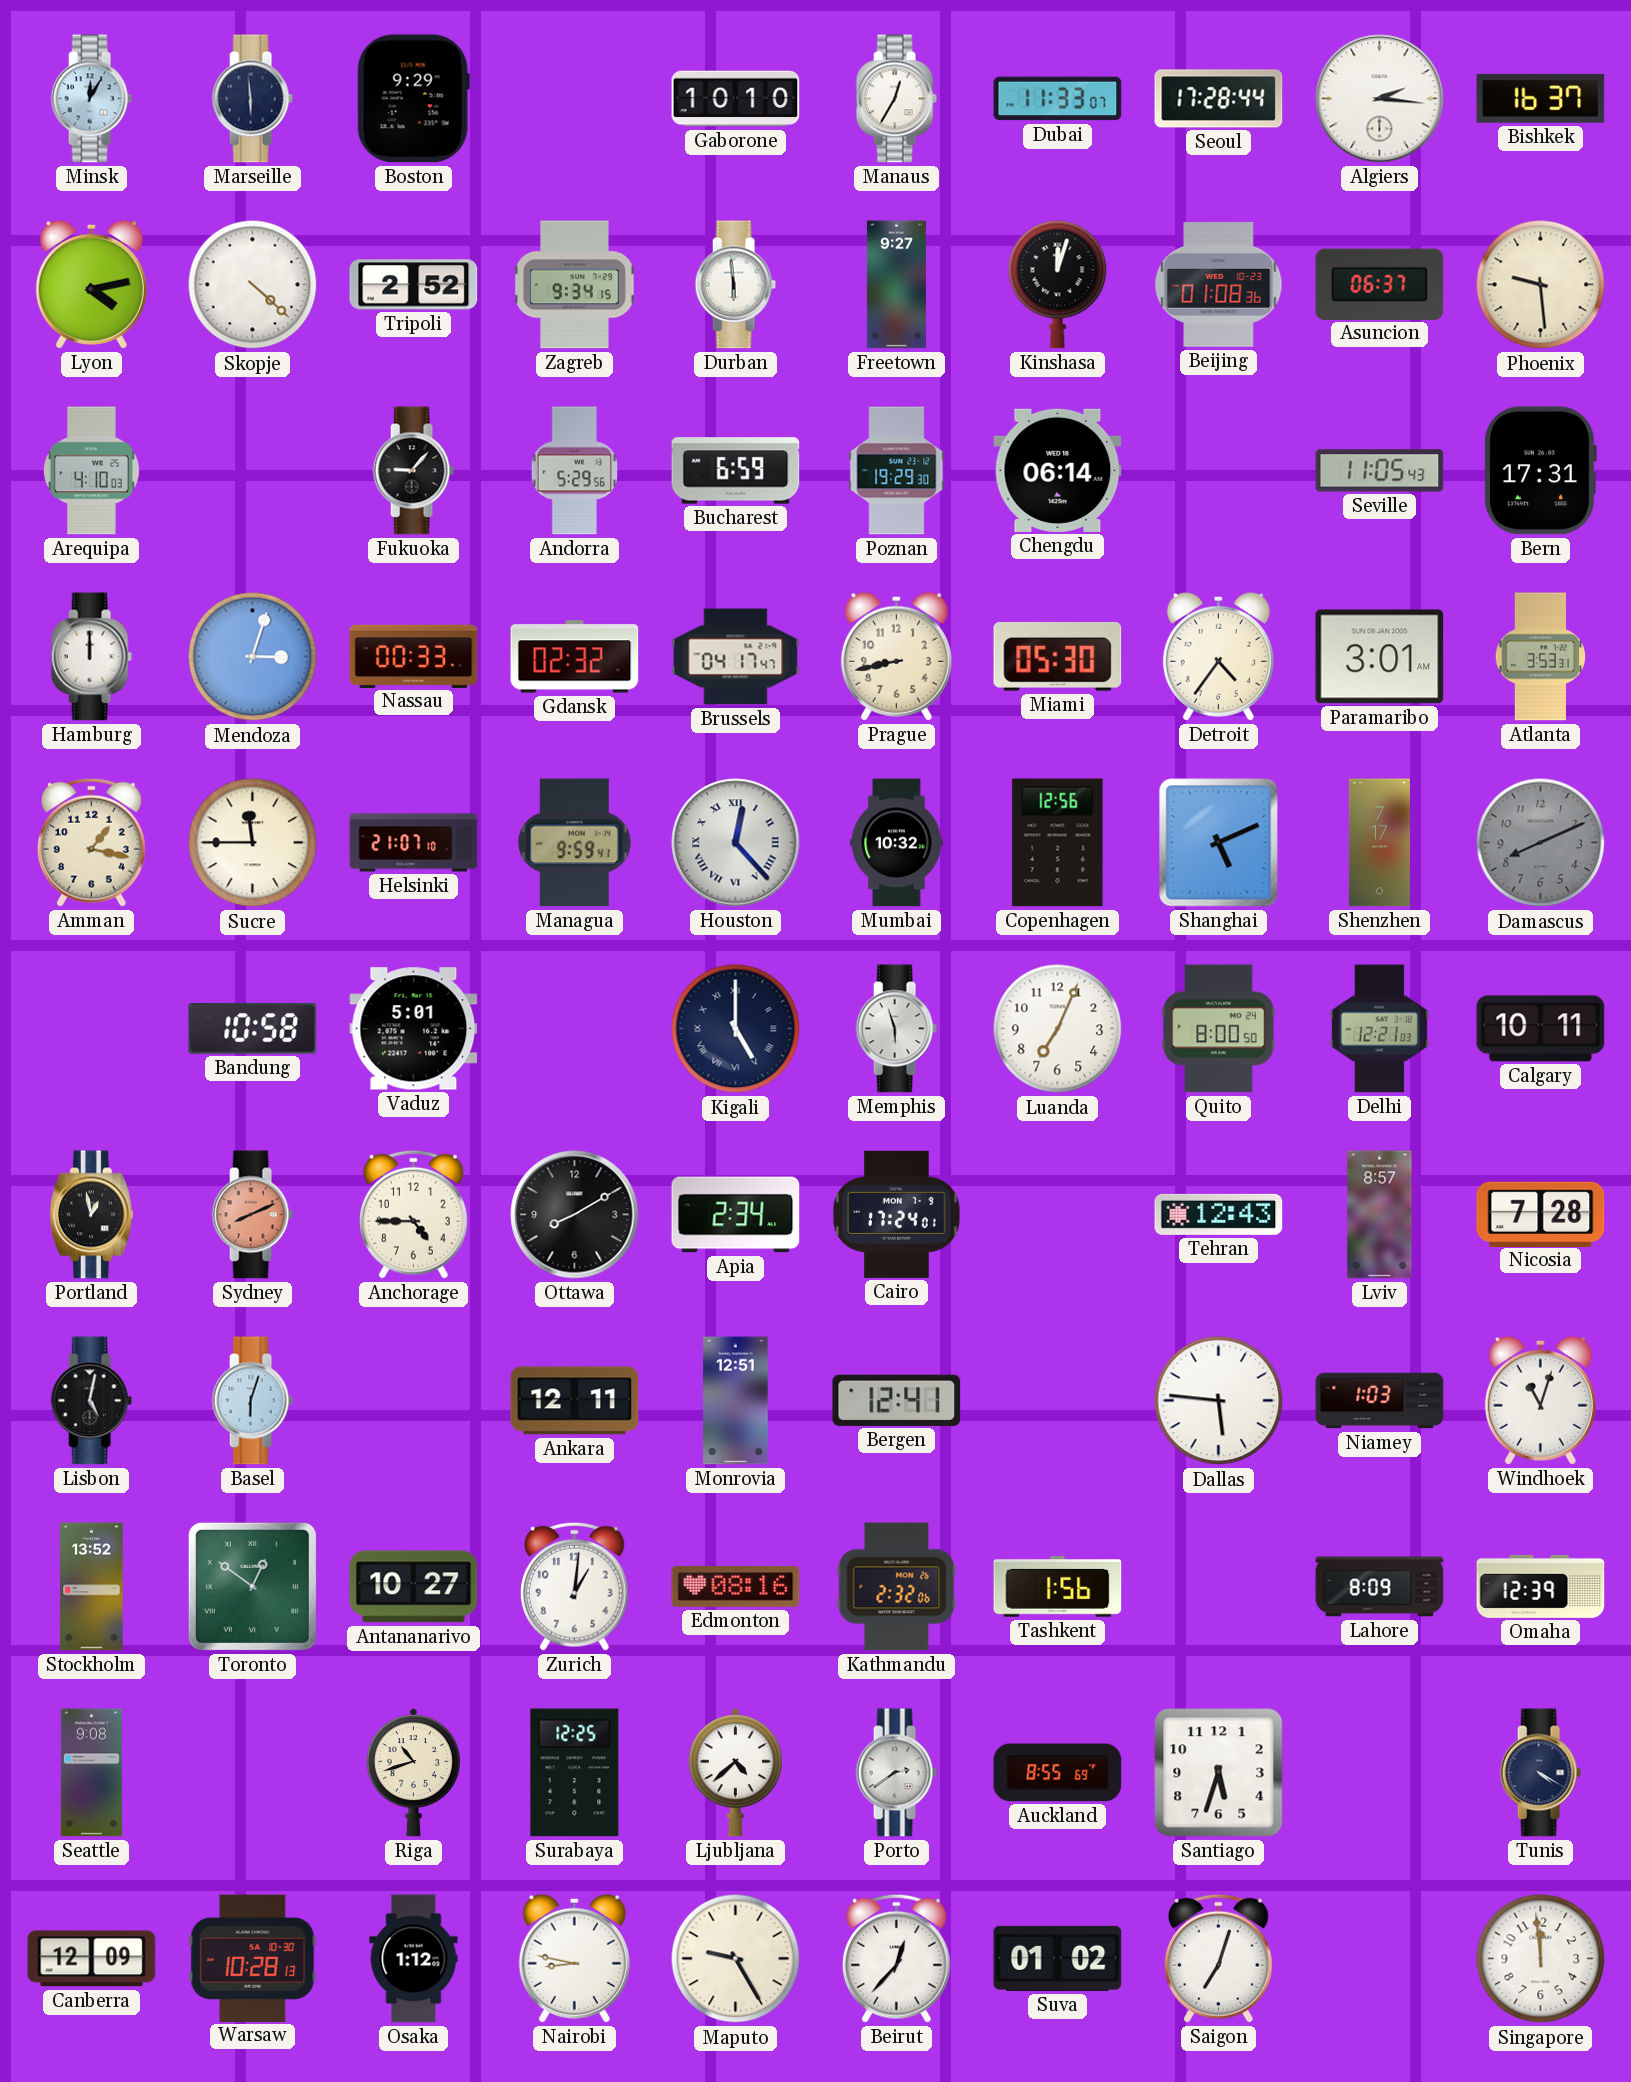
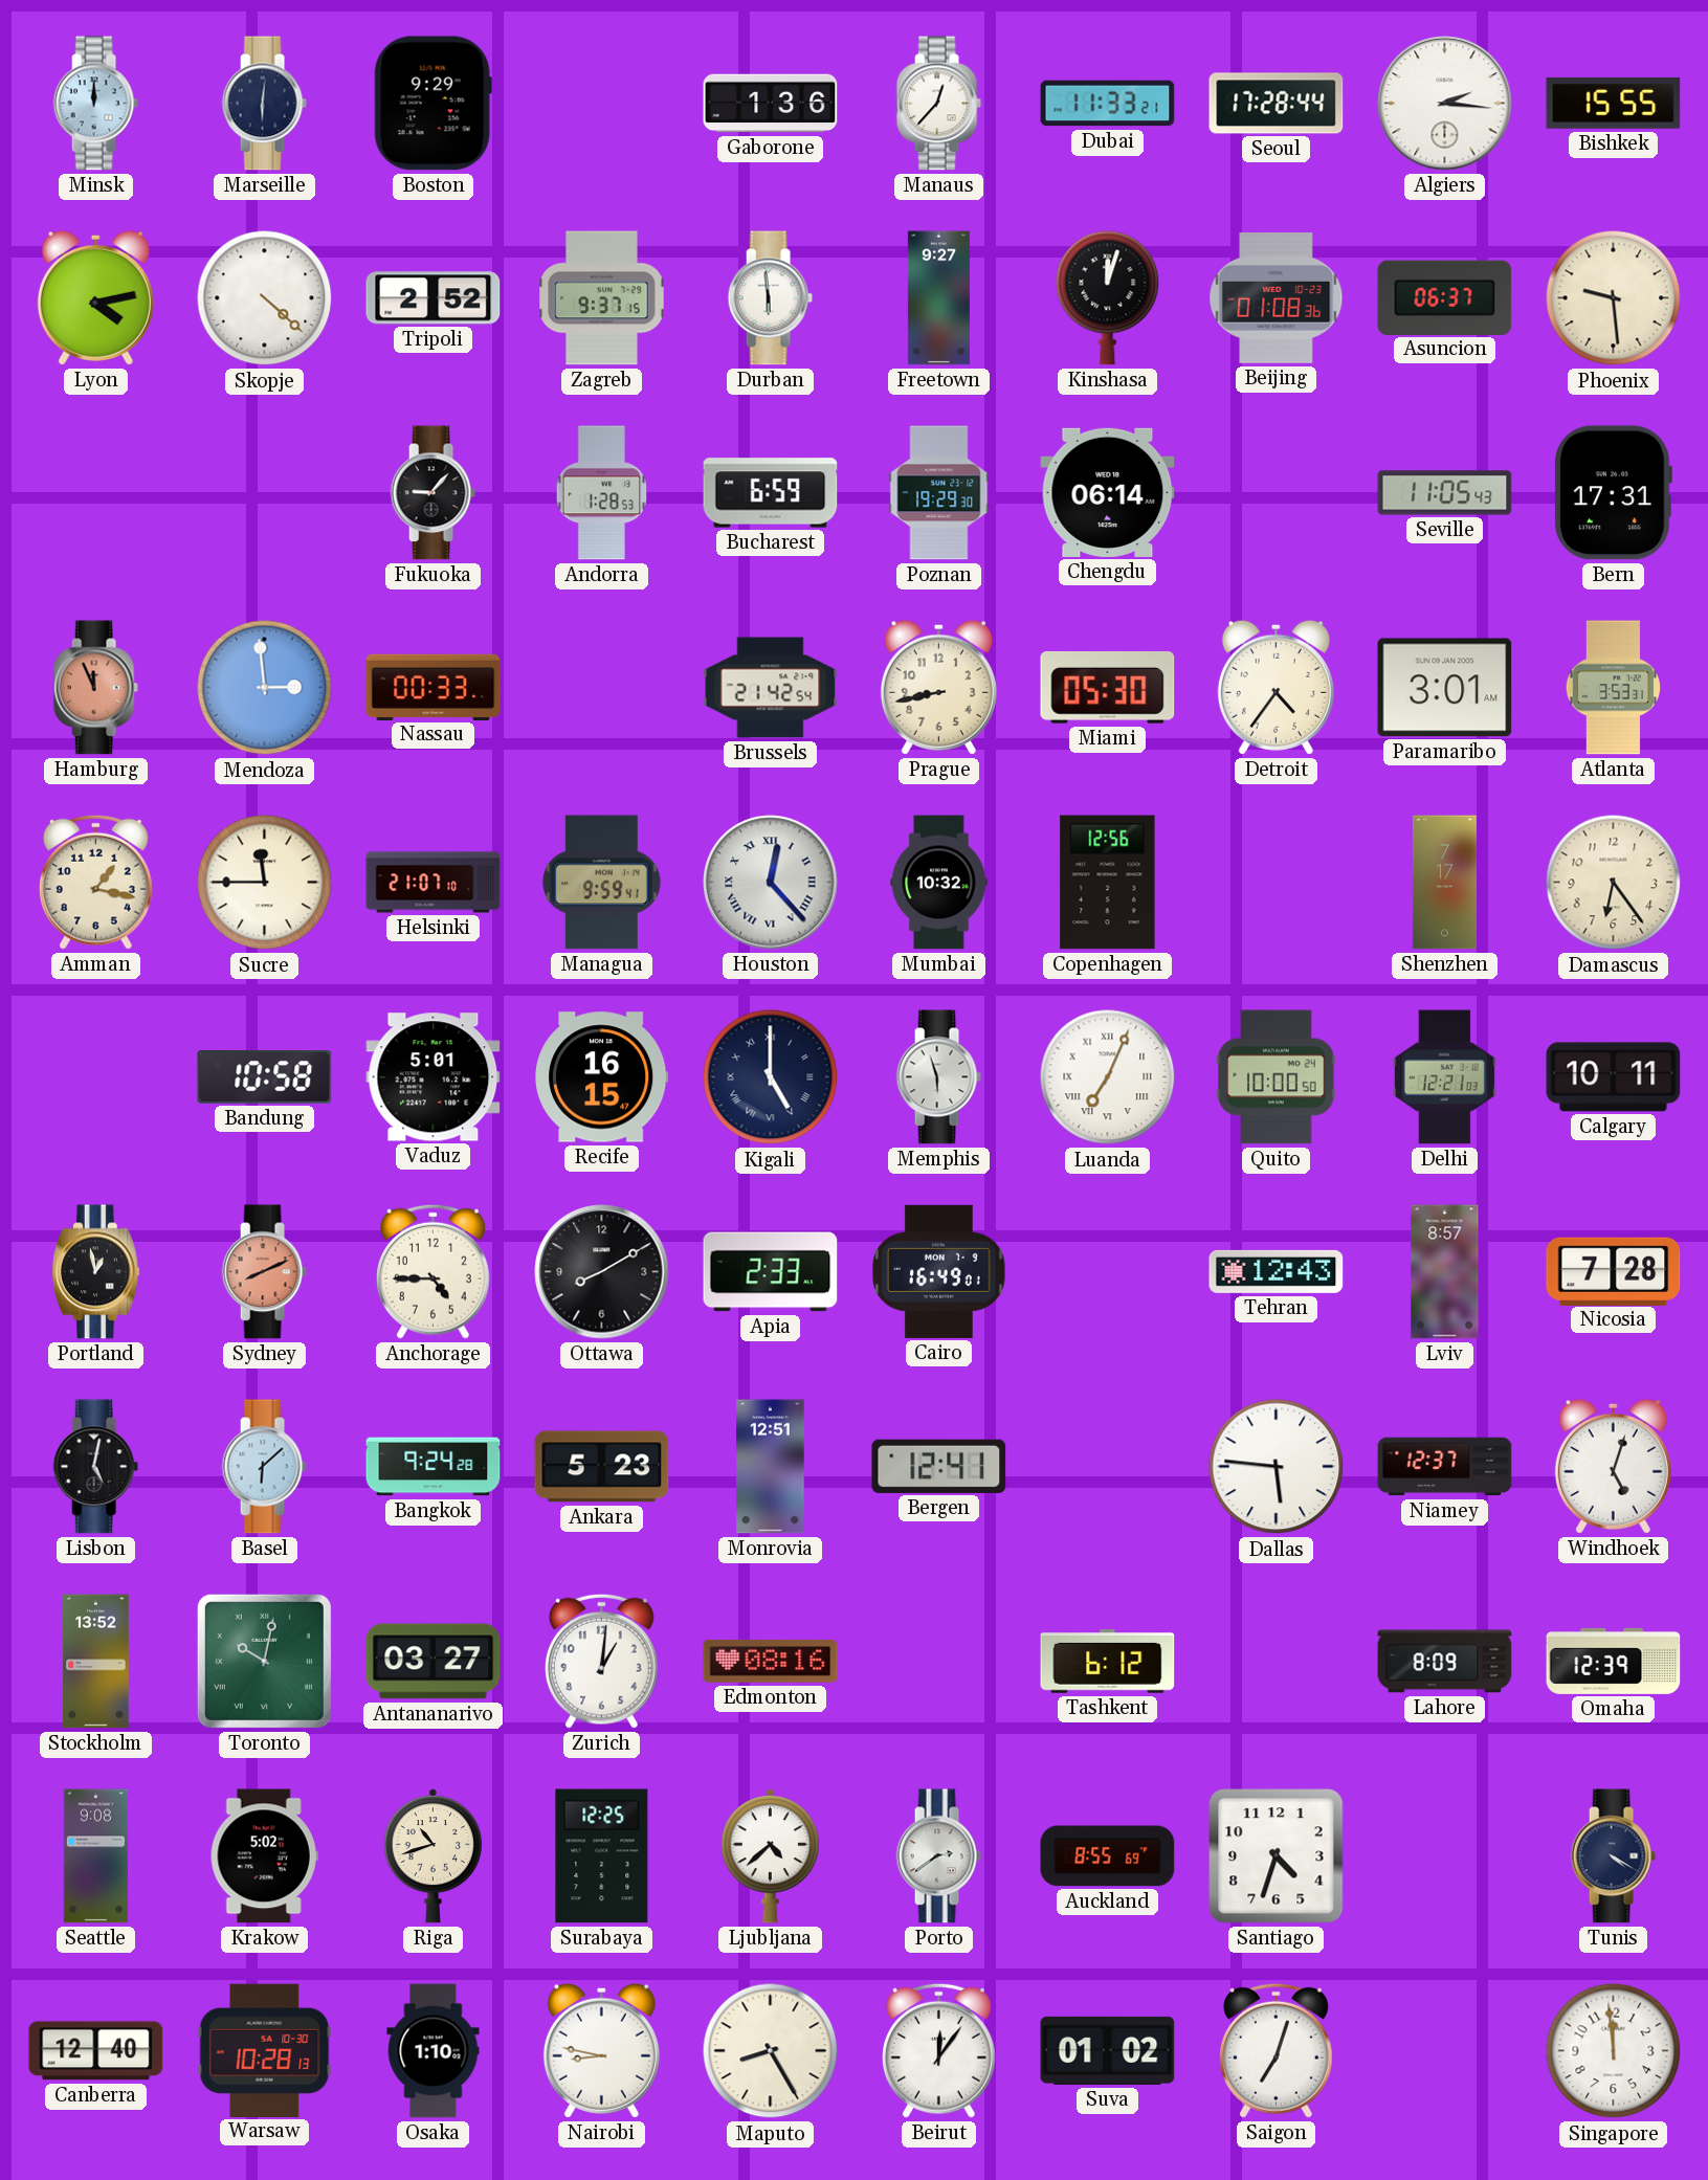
Minsk: 12:05 -> 12:00 (95, 104)
Marseille: 5:59 -> 6:01 (264, 104)
Gaborone: 10:10 -> 1:36 (771, 104)
Manaus: 12:35 -> 12:37 (938, 104)
Dubai: 11:33:07 -> 11:33:21 (1108, 104)
Bishkek: 16:37 -> 15:55 (1614, 103)
Zagreb: 9:34 -> 9:37 (602, 298)
Arequipa: 4:10 -> none (92, 471)
Andorra: 5:29 -> 1:28 (602, 493)
Hamburg: 12:00 -> 11:56 (95, 688)
Hamburg dial: white -> salmon (95, 688)
Mendoza: 3:03 -> 2:59 (265, 688)
Gdansk: 02:32 -> none (575, 657)
Brussels: 04:17 -> 21:42 (771, 688)
Shanghai: 5:11 -> none (1219, 843)
Damascus: 8:11 -> 6:24 (1614, 883)
Damascus dial: grey -> cream (1614, 883)
Recife: none -> 16:15 (602, 1077)
Luanda numerals: Arabic -> Roman (1108, 1077)
Quito: 8:00 -> 10:00 (1277, 1077)
Apia: 2:34 -> 2:33 (771, 1272)
Cairo: 17:24 -> 16:49 (939, 1271)
Basel: 6:03 -> 6:08 (264, 1467)
Bangkok: none -> 9:24 (434, 1467)
Ankara: 12:11 -> 5:23 (602, 1467)
Niamey: 1:03 -> 12:37 (1445, 1467)
Windhoek: 11:03 -> 5:03 (1613, 1466)
Toronto: 12:51 -> 10:02 (264, 1661)
Antananarivo: 10:27 -> 03:27 (434, 1662)
Kathmandu: 2:32 -> none (897, 1587)
Tashkent: 1:56 -> 6:12 (1108, 1662)
Krakow: none -> 5:02 (264, 1856)
Santiago: 5:33 -> 4:33 (1277, 1856)
Canberra: 12:09 -> 12:40 (96, 2051)
Osaka: 1:12 -> 1:10 (434, 2051)
Maputo: 9:25 -> 8:25 (771, 2051)
Beirut: 12:37 -> 12:06 (938, 2050)
